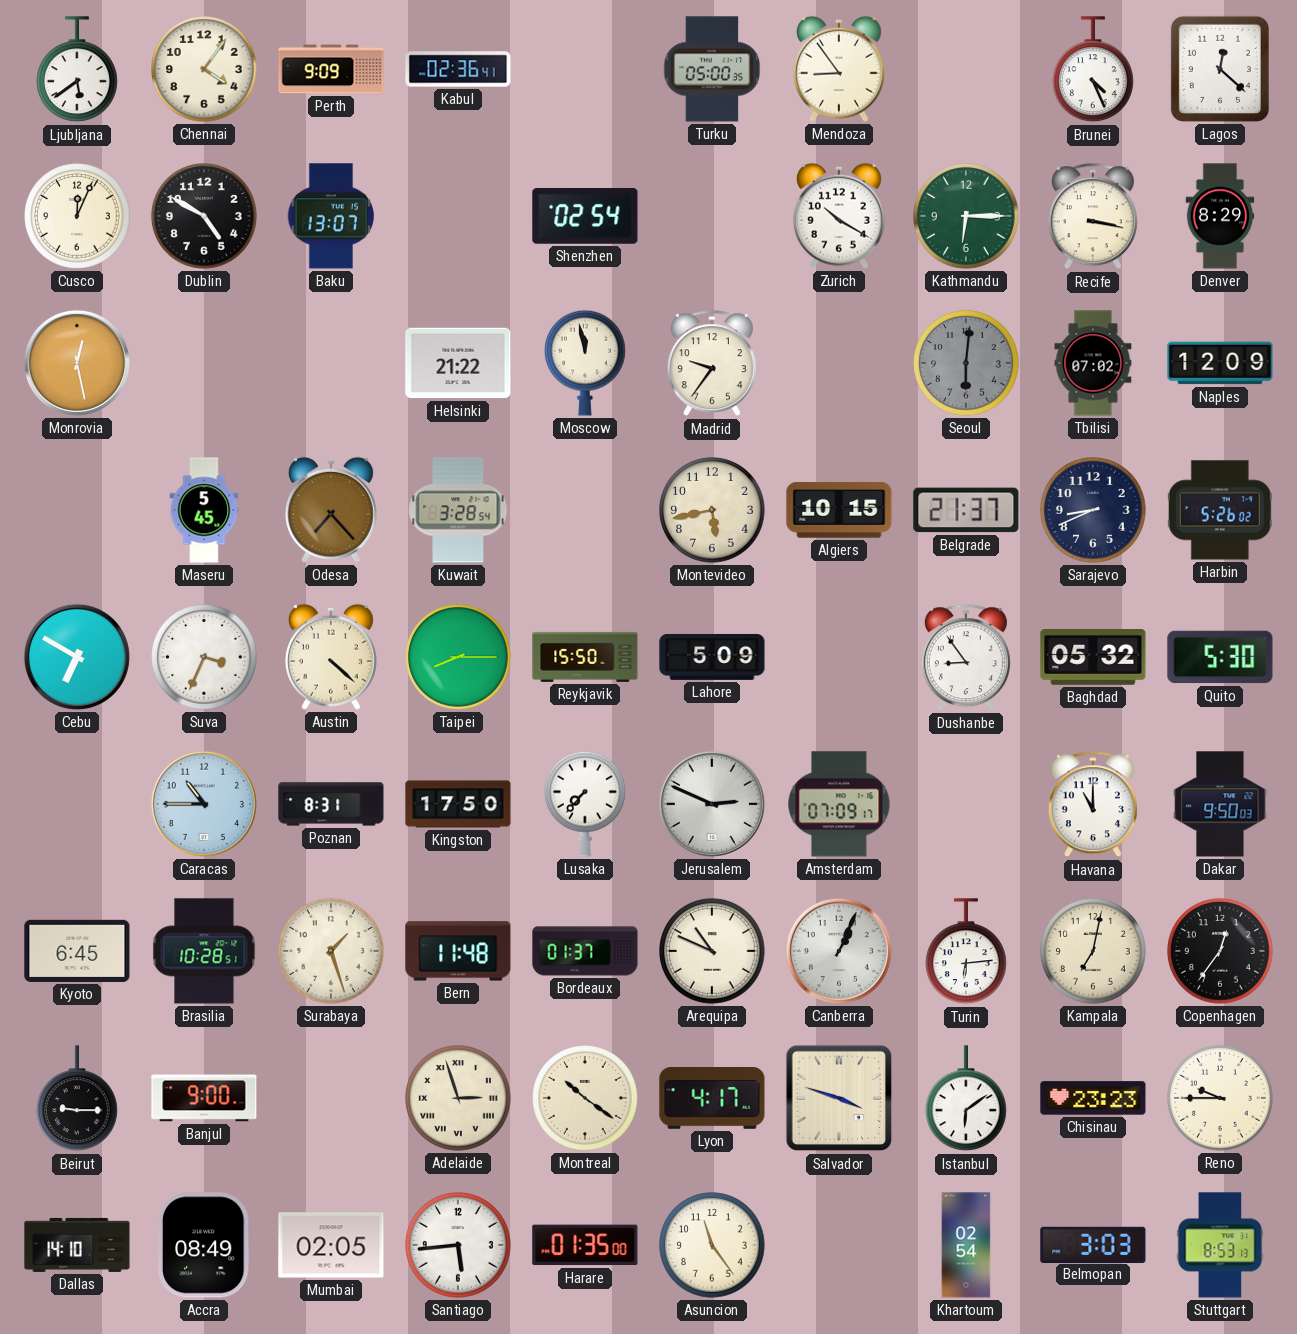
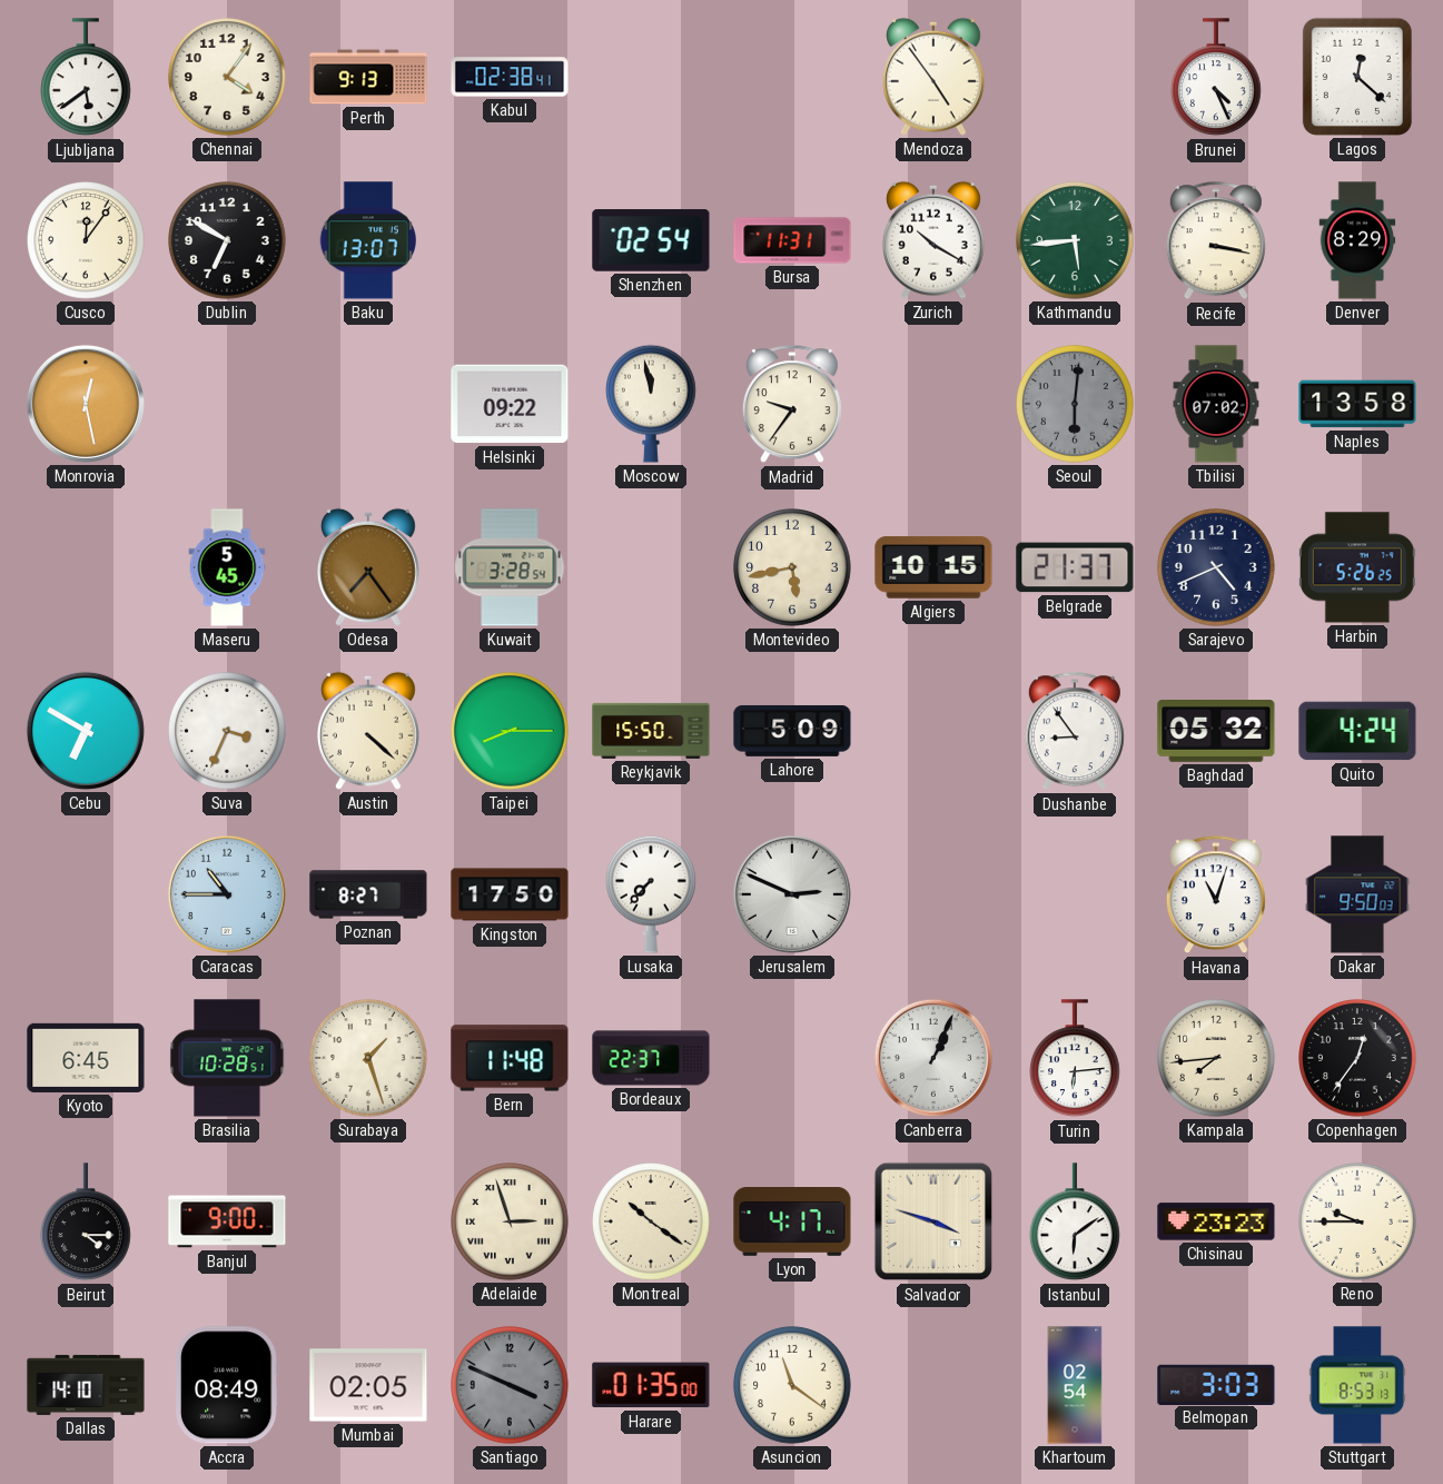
Perth: 9:09 -> 9:13 (368, 77)
Kabul: 02:36 -> 02:38 (510, 77)
Turku: 05:00 -> none (712, 69)
Mendoza: 8:54 -> 4:54 (933, 77)
Cusco: 12:04 -> 12:06 (86, 240)
Dublin: 4:50 -> 6:50 (227, 240)
Bursa: none -> 11:31 (792, 240)
Kathmandu: 6:15 -> 5:44 (1075, 240)
Helsinki: 21:22 -> 09:22 (510, 404)
Naples: 12:09 -> 13:58 (1357, 404)
Odesa: 7:23 -> 7:24 (368, 567)
Sarajevo: 8:41 -> 4:41 (1216, 567)
Harbin: 5:26:02 -> 5:26:25 (1357, 567)
Quito: 5:30 -> 4:24 (1357, 731)
Poznan: 8:31 -> 8:27 (368, 894)
Amsterdam: 07:09 -> none (839, 804)
Havana: 11:00 -> 11:03 (1216, 896)
Bordeaux: 01:37 -> 22:37 (651, 1058)
Arequipa: 10:49 -> none (712, 951)
Kampala: 7:02 -> 7:44 (1216, 1058)
Beirut: 9:15 -> 4:15 (87, 1223)
Santiago: 5:44 -> 3:49 (510, 1385)
Santiago dial: white -> grey (510, 1385)
Asuncion: 11:24 -> 11:21 (792, 1385)
